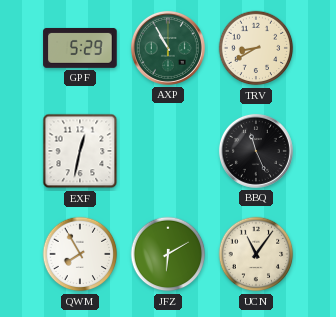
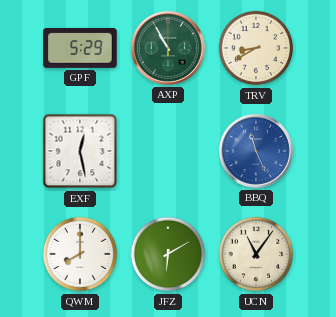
EXF: 12:32 -> 12:28 (80, 151)
BBQ dial: black -> blue (256, 151)
QWM: 7:55 -> 8:00 (80, 254)
